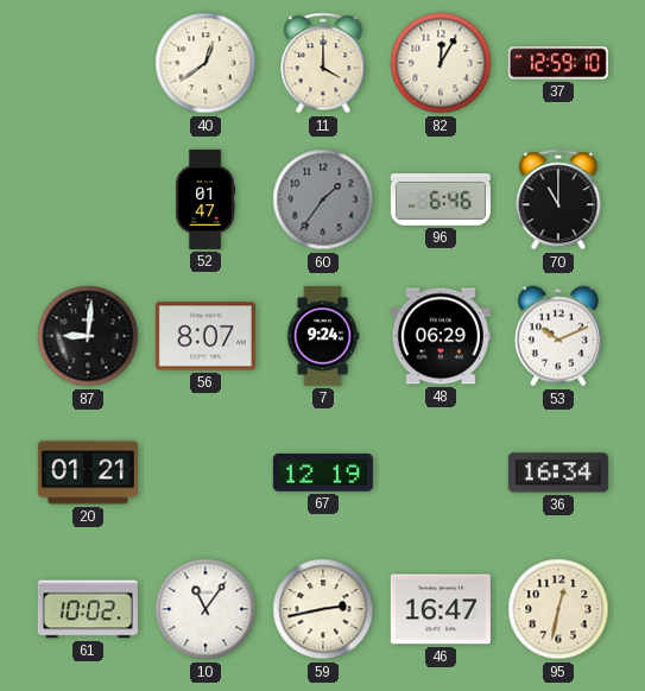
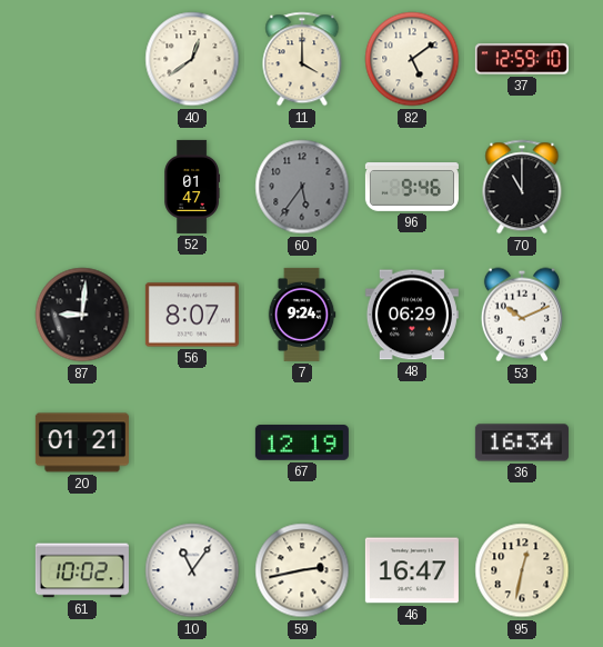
82: 12:05 -> 5:09 (412, 59)
60: 1:36 -> 5:36 (302, 187)
96: 6:46 -> 9:46 (412, 188)
